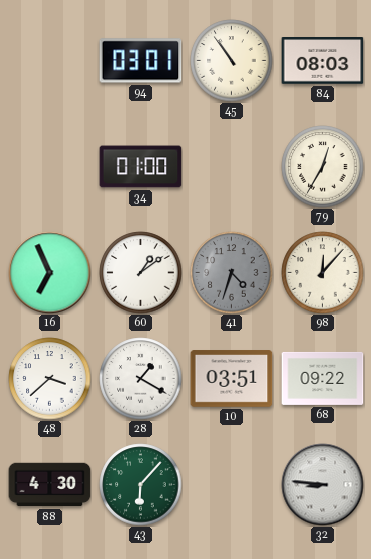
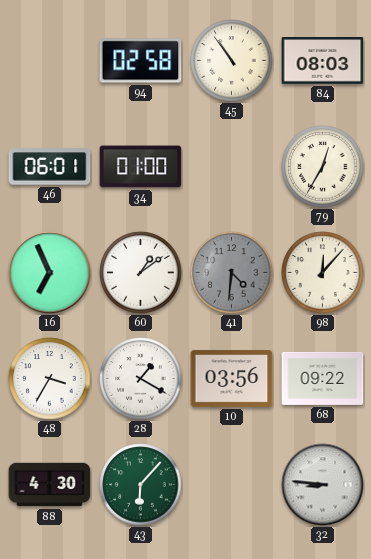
94: 03:01 -> 02:58 (141, 61)
46: none -> 06:01 (50, 167)
41: 4:33 -> 4:31 (232, 273)
48: 3:38 -> 3:35 (50, 379)
10: 03:51 -> 03:56 (232, 379)
